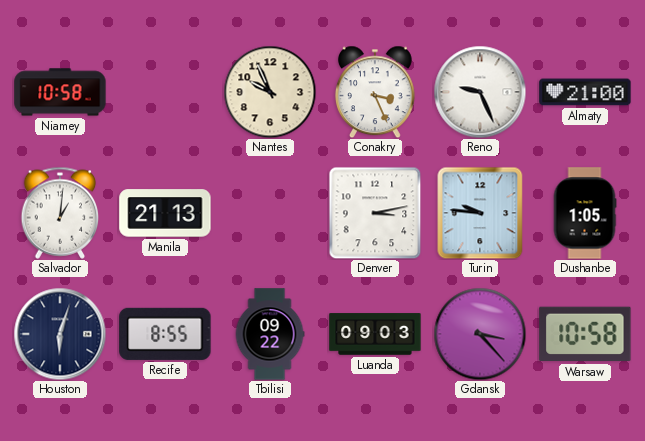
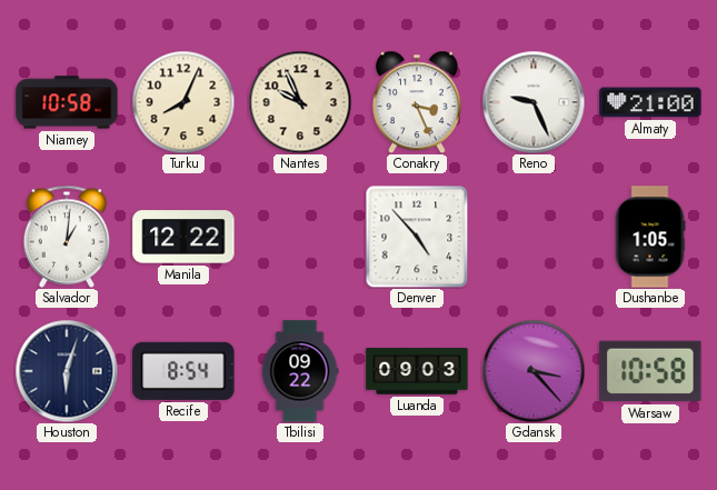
Turku: none -> 8:04 (183, 102)
Manila: 21:13 -> 12:22 (183, 237)
Denver: 3:13 -> 4:53 (417, 237)
Turin: 9:46 -> none (480, 213)
Recife: 8:55 -> 8:54 (183, 371)
